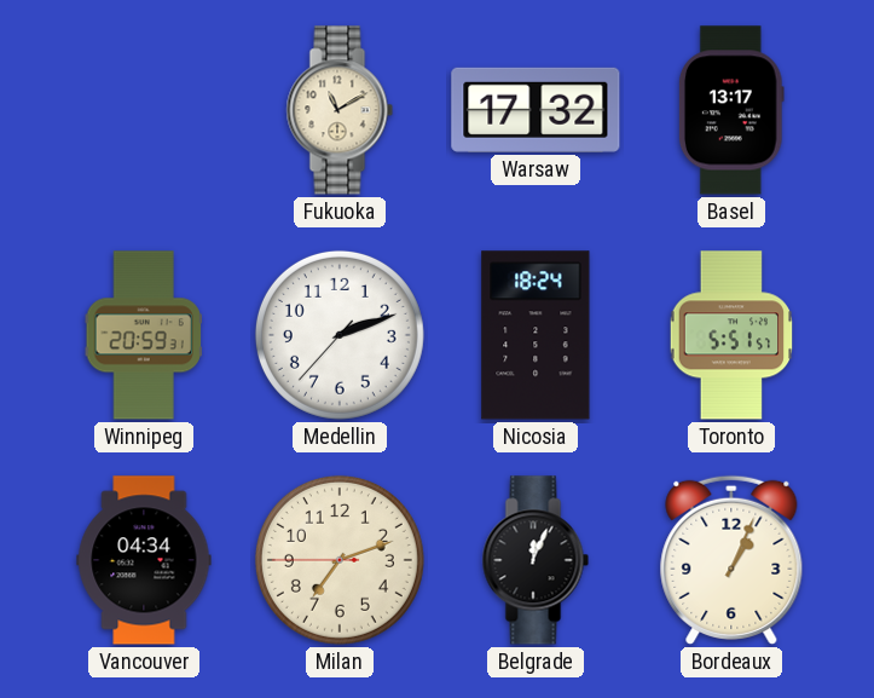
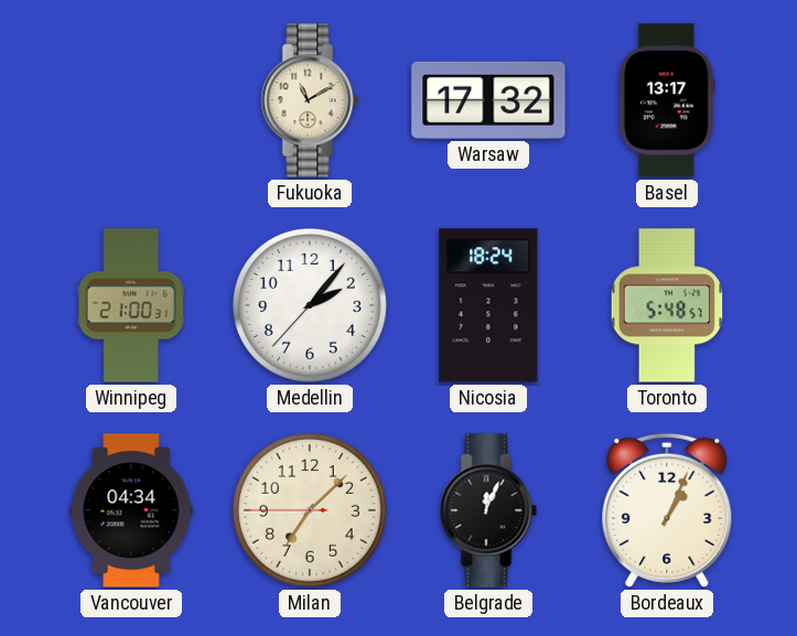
Winnipeg: 20:59 -> 21:00 (131, 305)
Medellin: 2:11 -> 2:06 (310, 305)
Toronto: 5:51 -> 5:48 (667, 305)
Milan: 7:11 -> 7:07 (310, 510)
